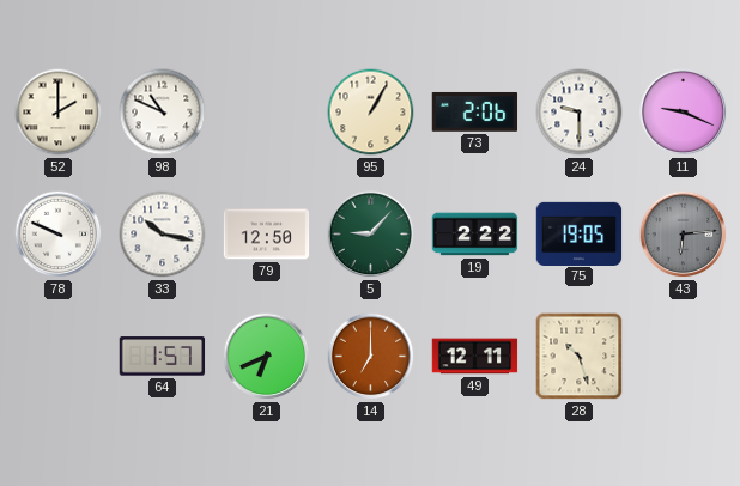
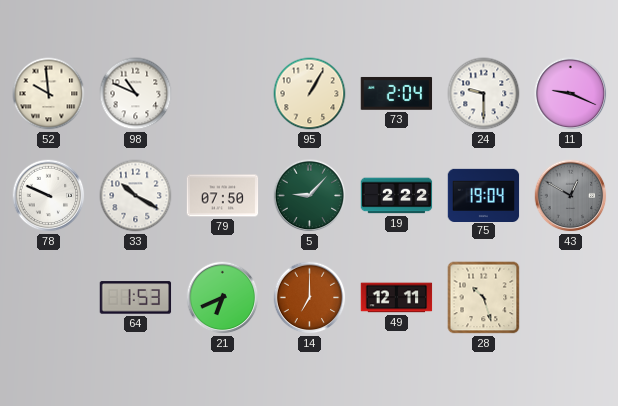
52: 2:00 -> 9:59 (49, 94)
73: 2:06 -> 2:04 (397, 94)
33: 10:17 -> 10:20 (136, 196)
79: 12:50 -> 07:50 (223, 196)
75: 19:05 -> 19:04 (484, 195)
43: 6:14 -> 12:50 (571, 196)
64: 1:57 -> 1:53 (136, 298)
